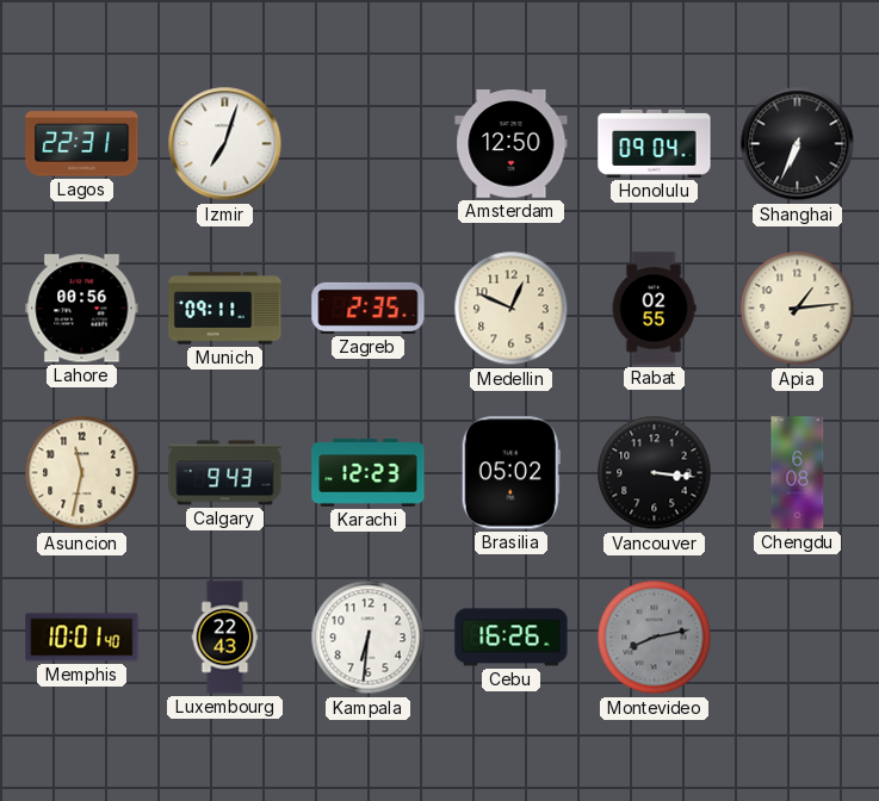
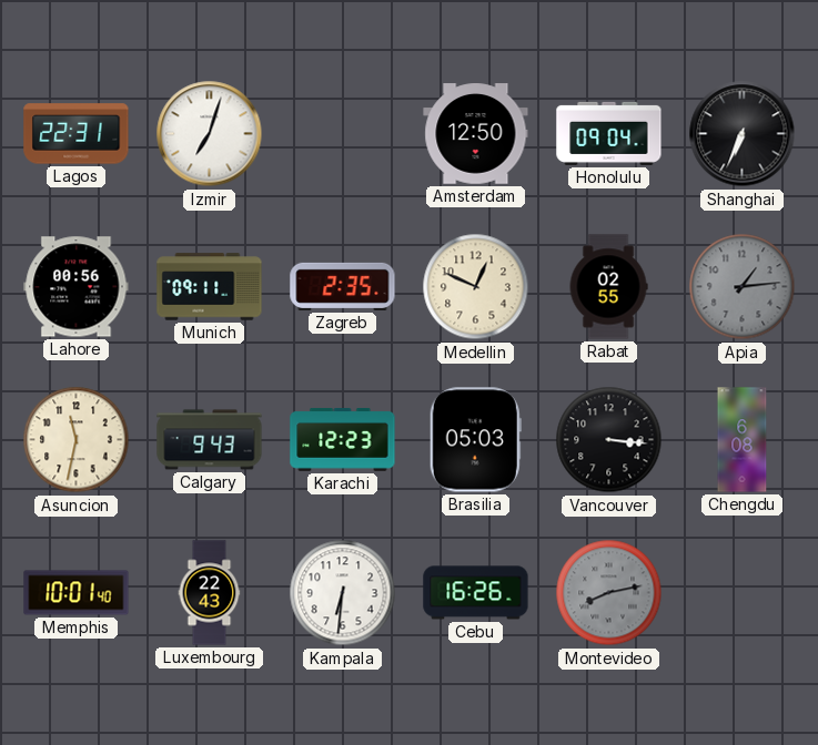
Apia dial: cream -> grey (743, 287)
Brasilia: 05:02 -> 05:03 (475, 440)
